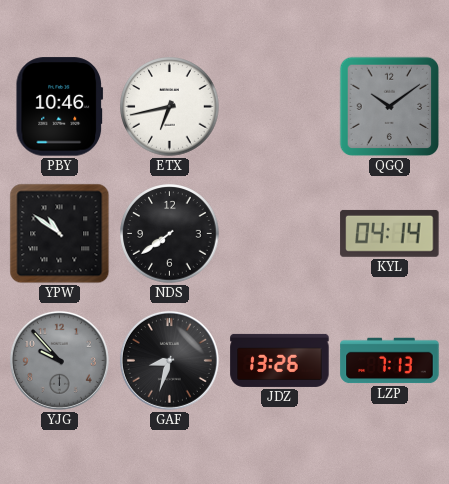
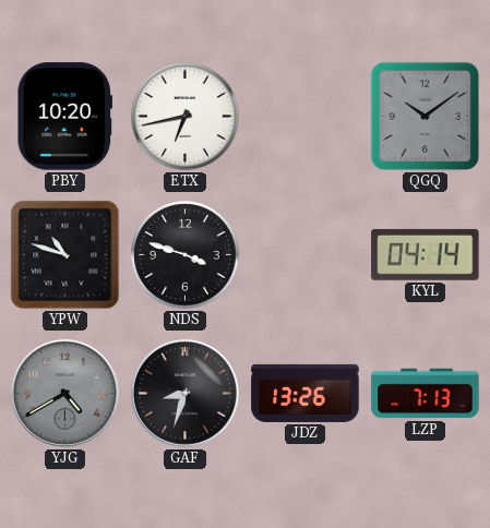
PBY: 10:46 -> 10:20 (64, 117)
YPW: 10:51 -> 10:48 (65, 255)
NDS: 7:39 -> 3:48 (186, 255)
YJG: 9:53 -> 4:40 (64, 393)
